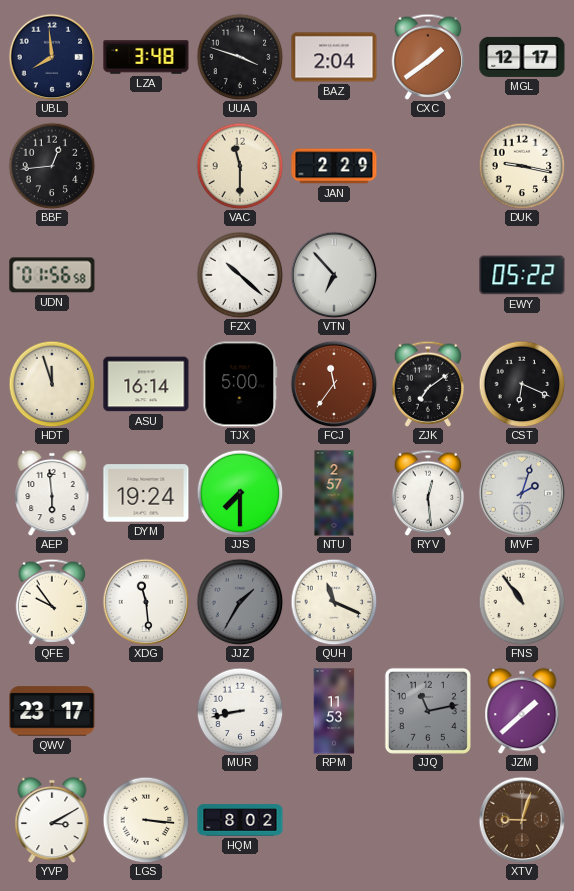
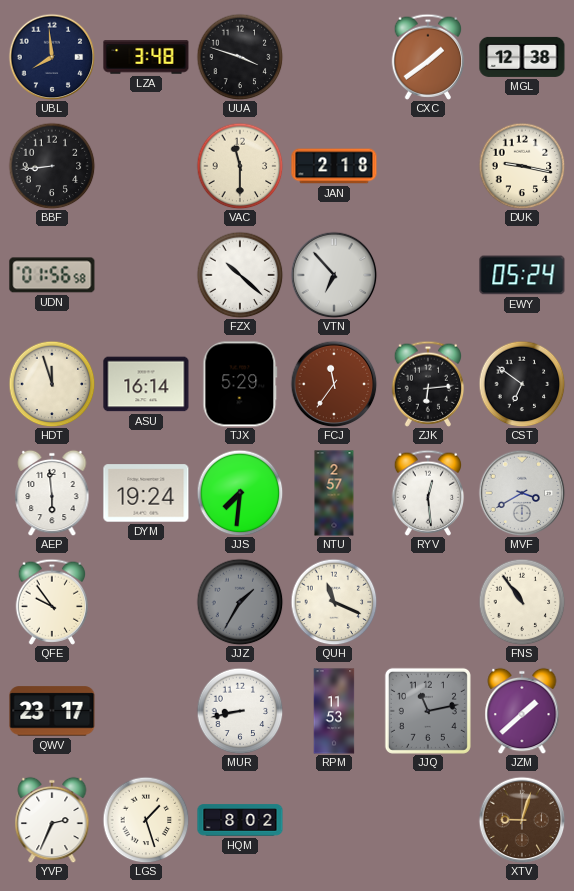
BAZ: 2:04 -> none (334, 57)
MGL: 12:17 -> 12:38 (522, 57)
BBF: 12:44 -> 8:44 (52, 166)
JAN: 2:29 -> 2:18 (334, 166)
EWY: 05:22 -> 05:24 (522, 275)
TJX: 5:00 -> 5:29 (240, 384)
ZJK: 7:09 -> 6:14 (428, 384)
CST: 6:19 -> 6:51 (522, 384)
JJS: 7:30 -> 7:31 (240, 493)
MVF: 2:03 -> 3:40 (522, 493)
XDG: 11:29 -> none (146, 602)
YVP: 3:10 -> 2:34 (52, 820)
LGS: 3:16 -> 1:27 (146, 820)
